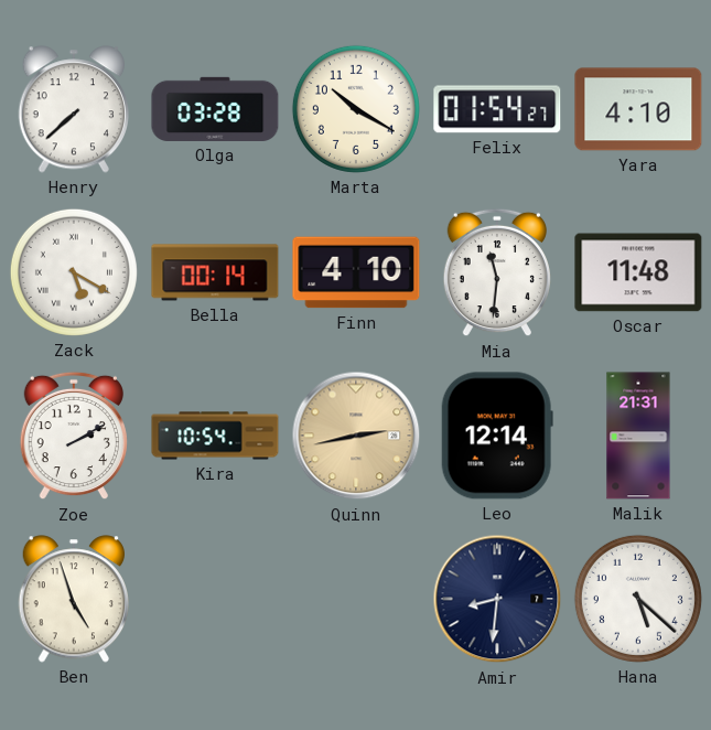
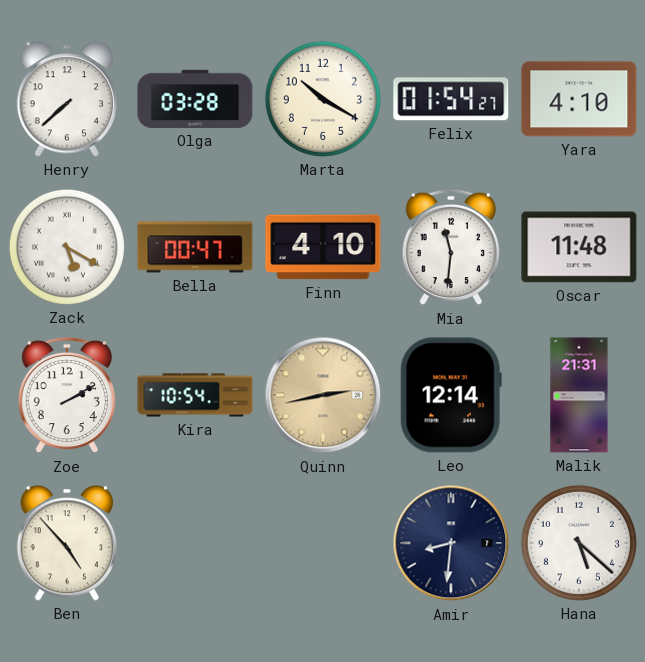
Bella: 00:14 -> 00:47 (195, 247)
Ben: 4:57 -> 4:53 (66, 543)
